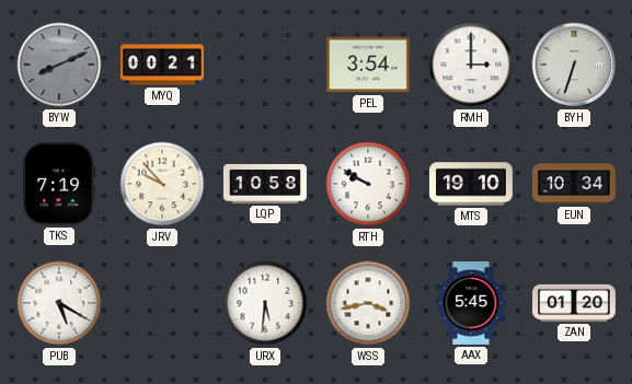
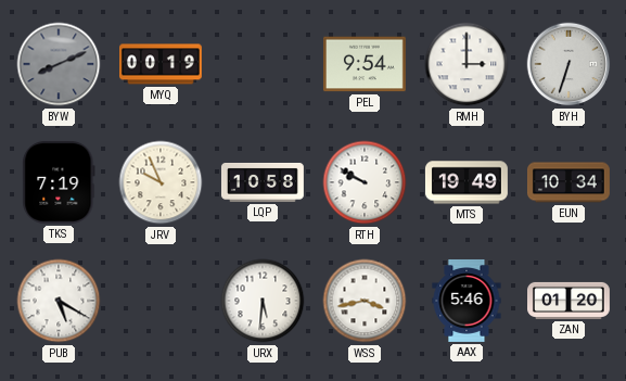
MYQ: 00:21 -> 00:19 (162, 64)
PEL: 3:54 -> 9:54 (365, 64)
JRV: 9:53 -> 9:56 (161, 182)
MTS: 19:10 -> 19:49 (467, 182)
AAX: 5:45 -> 5:46 (467, 301)
